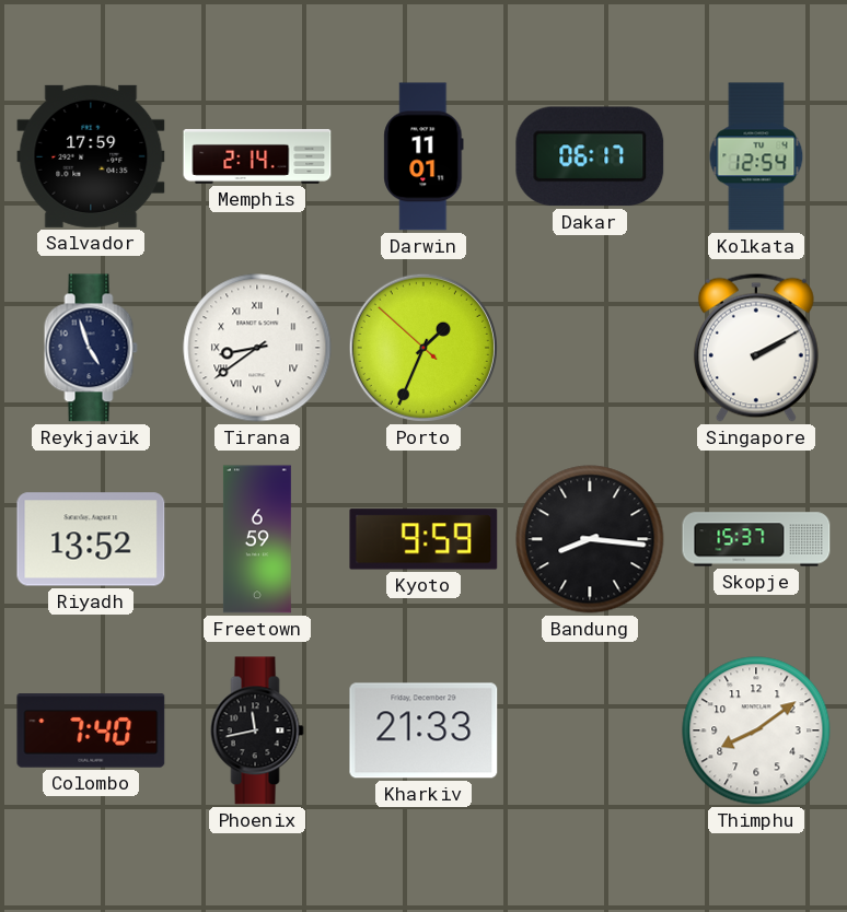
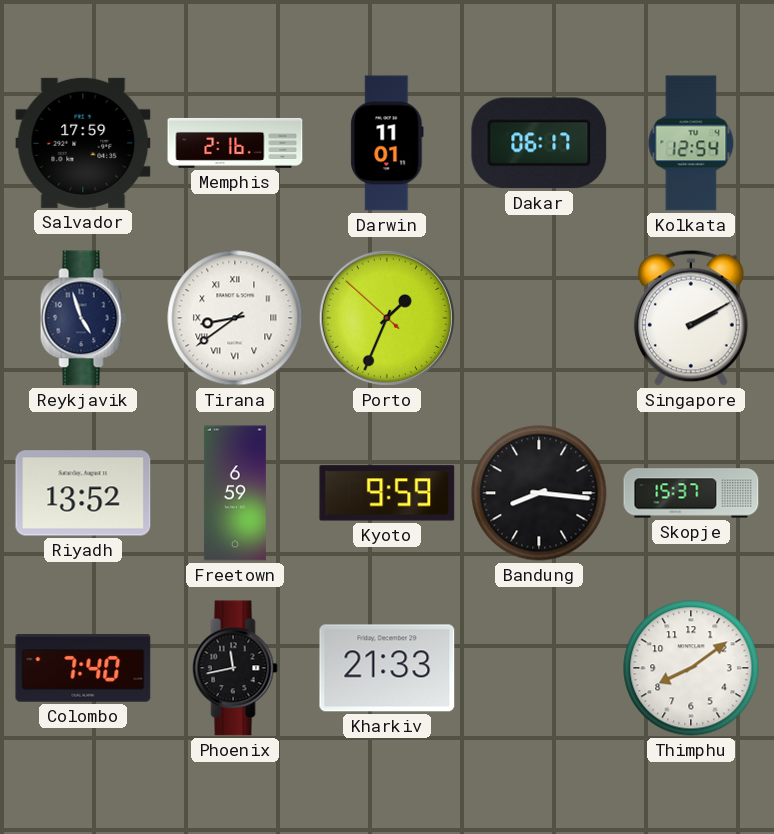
Memphis: 2:14 -> 2:16 (235, 143)
